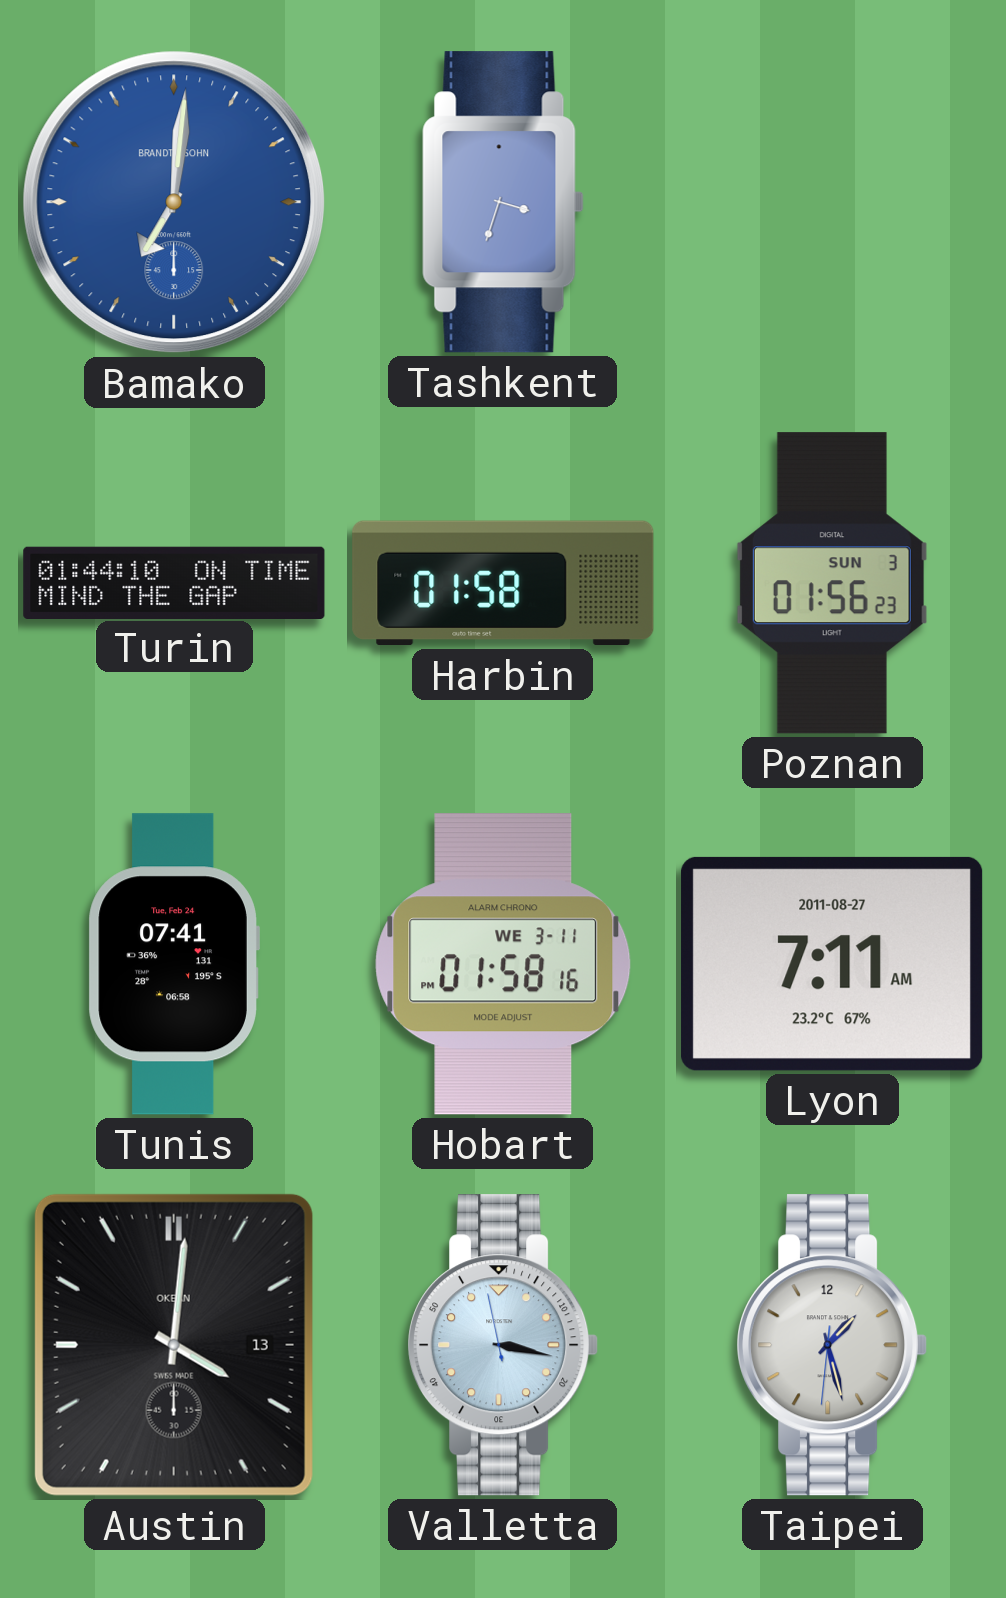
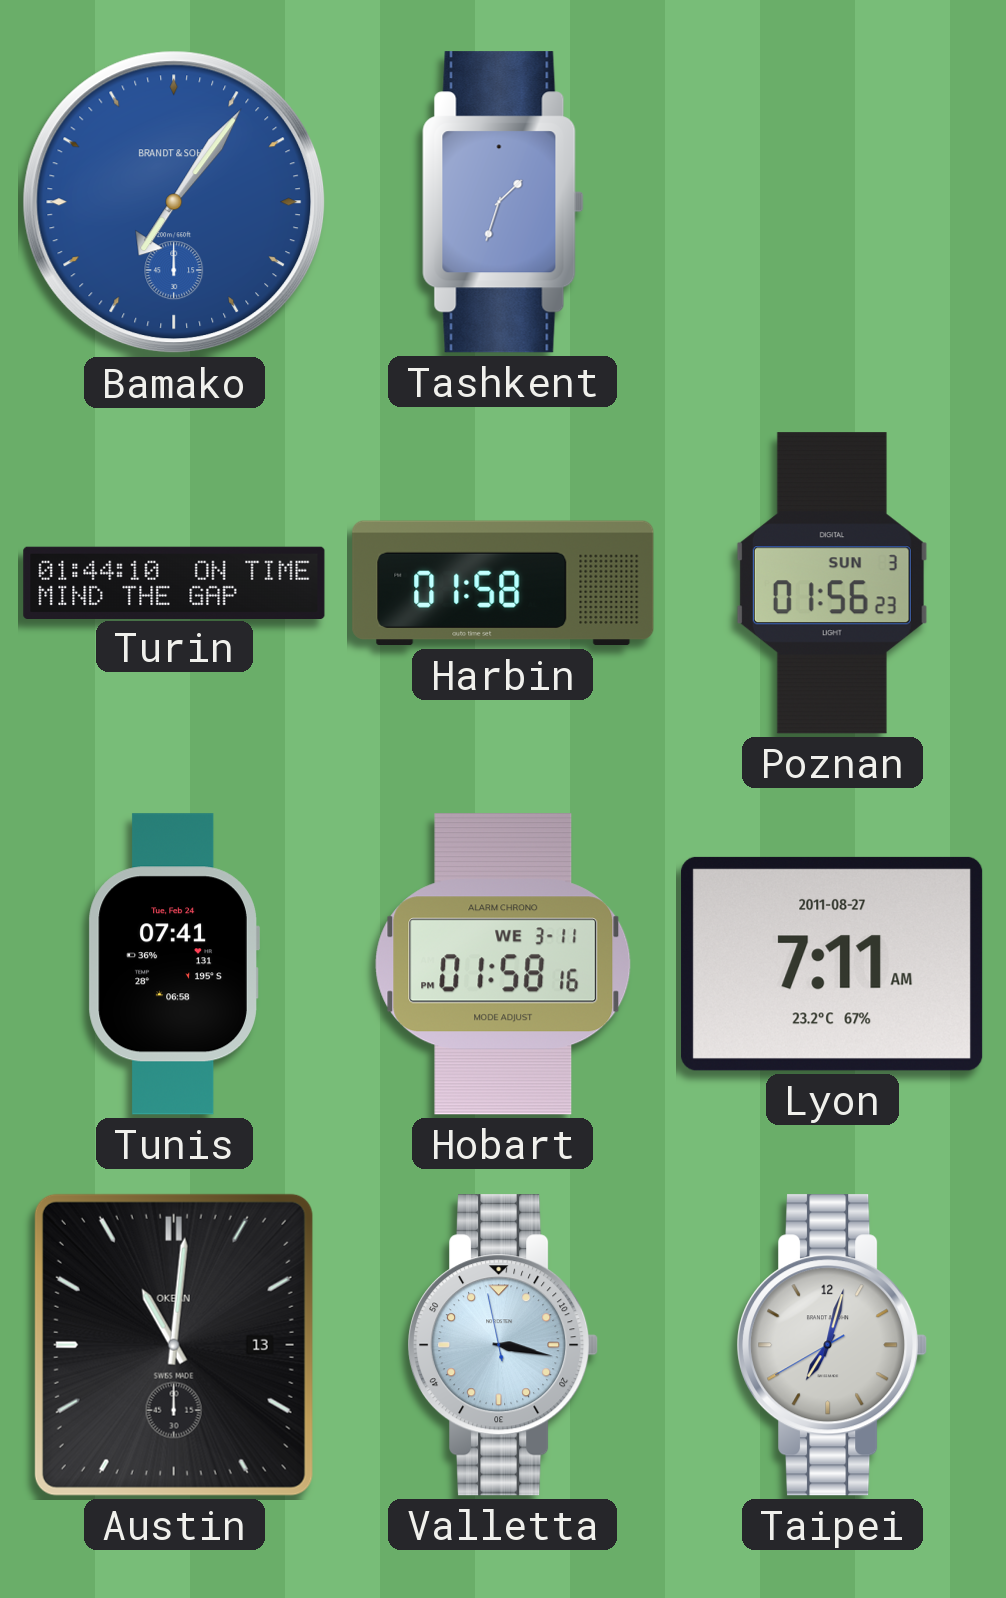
Bamako: 7:01 -> 7:06 (174, 202)
Tashkent: 3:33 -> 1:33 (503, 202)
Austin: 4:01 -> 11:01 (174, 1345)
Taipei: 1:27 -> 7:02 (832, 1345)
